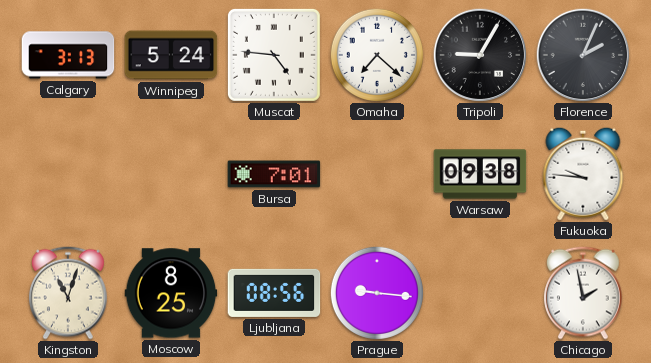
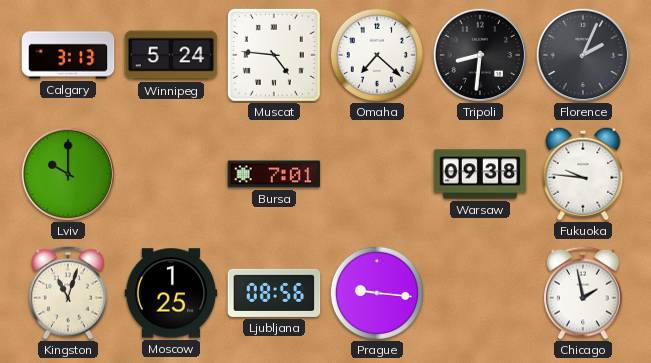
Tripoli: 9:05 -> 8:31 (479, 54)
Lviv: none -> 10:00 (67, 173)
Moscow: 8:25 -> 1:25 (171, 293)
